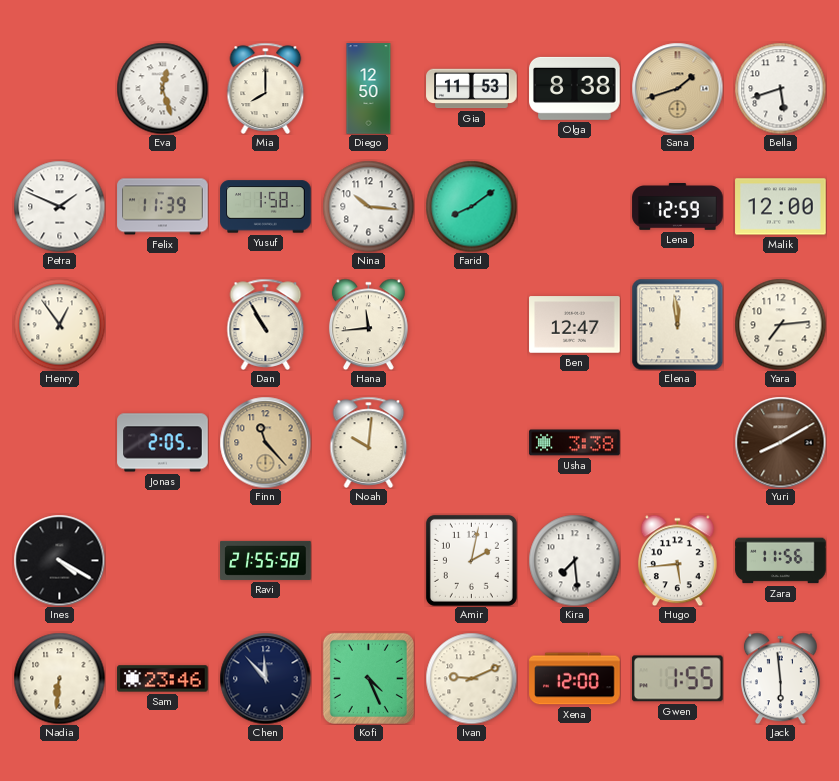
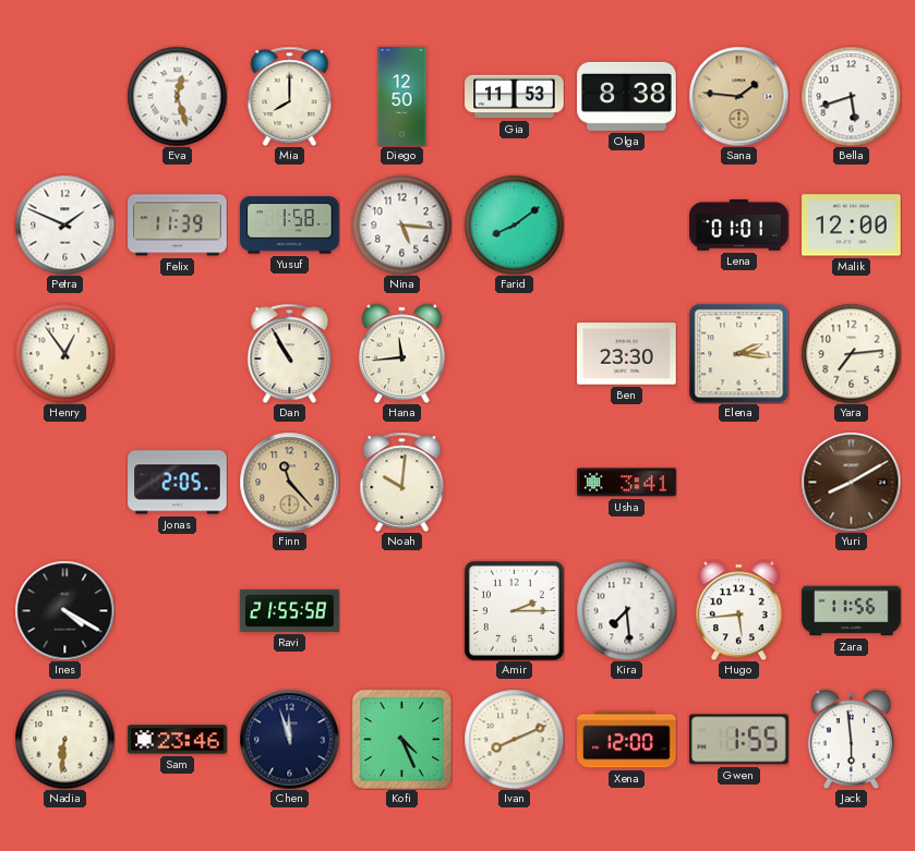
Sana: 1:42 -> 1:46 (738, 96)
Nina: 10:16 -> 5:16 (401, 224)
Lena: 12:59 -> 01:01 (739, 226)
Ben: 12:47 -> 23:30 (627, 354)
Elena: 11:59 -> 2:16 (738, 353)
Usha: 3:38 -> 3:41 (627, 483)
Amir: 2:02 -> 2:15 (514, 610)
Chen: 11:53 -> 11:57 (289, 739)
Ivan: 9:11 -> 8:11 (514, 739)
